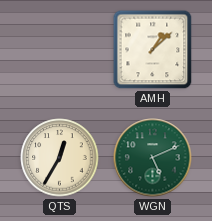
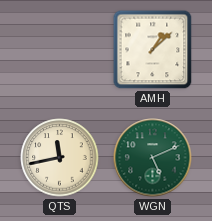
QTS: 12:35 -> 11:43 (60, 158)
